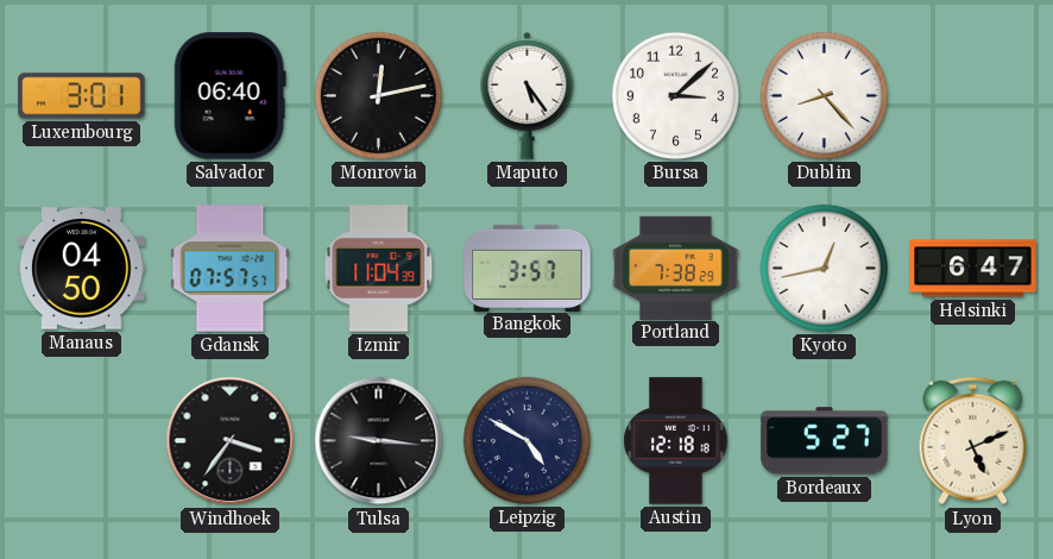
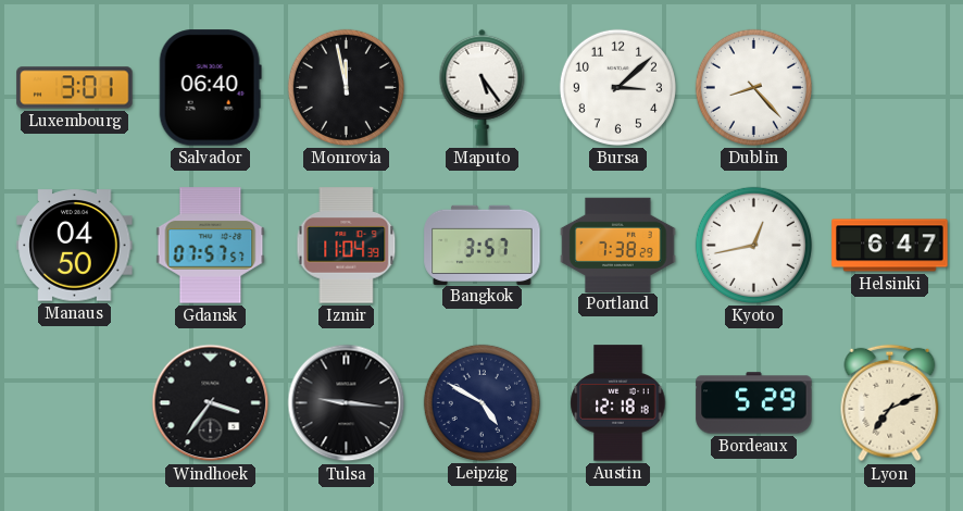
Monrovia: 12:13 -> 11:58 (346, 87)
Bordeaux: 5:27 -> 5:29 (754, 403)
Lyon: 5:11 -> 7:11 (890, 403)
